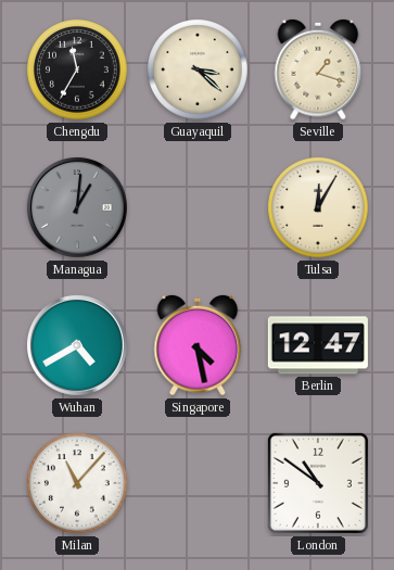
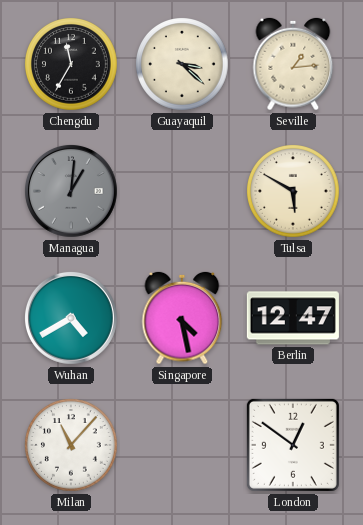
Seville: 1:18 -> 1:14 (293, 64)
Tulsa: 12:05 -> 5:50 (294, 192)
London: 10:51 -> 12:51 (293, 445)
